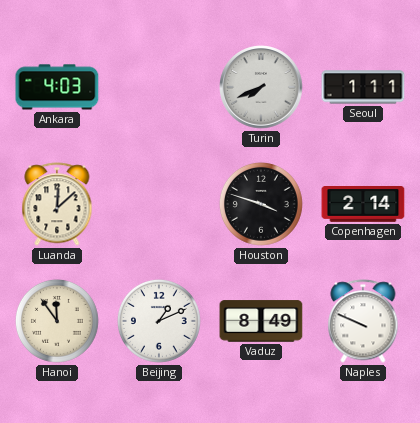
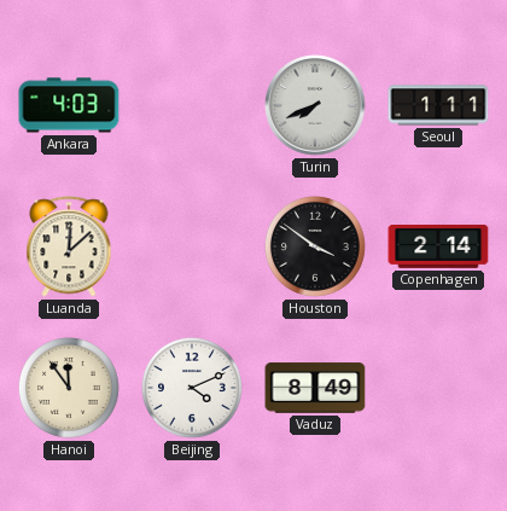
Houston: 3:48 -> 3:51 (315, 246)
Beijing: 1:11 -> 4:11 (192, 388)
Naples: 9:49 -> none (363, 321)
